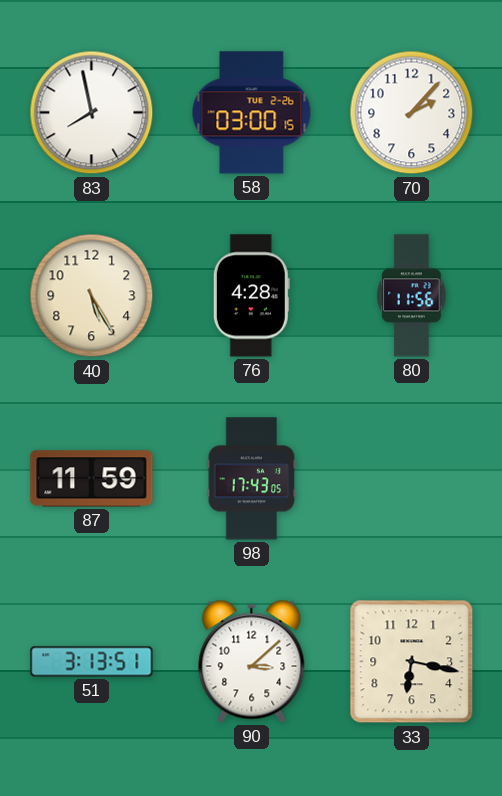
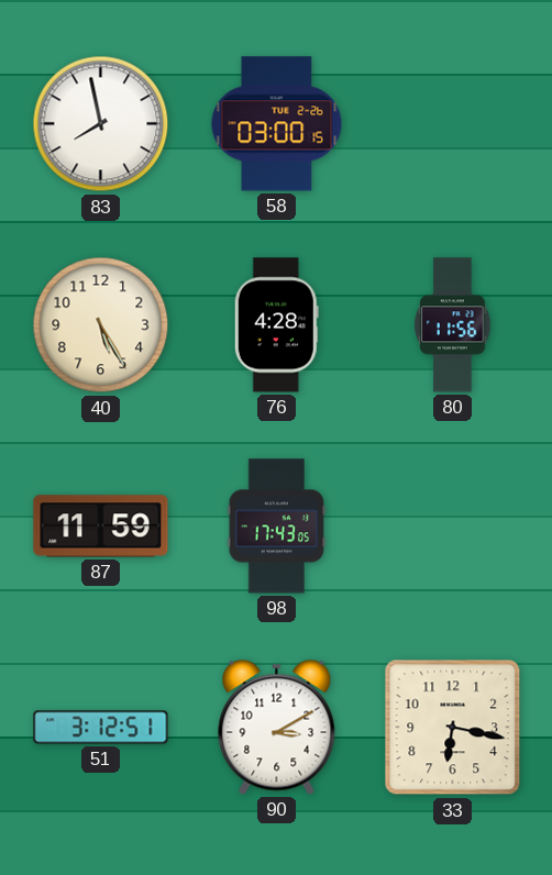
70: 2:07 -> none (412, 113)
51: 3:13 -> 3:12 (101, 728)
90: 3:08 -> 3:10 (277, 727)
